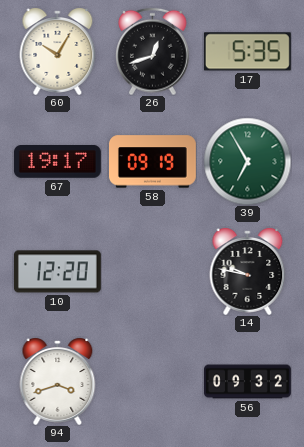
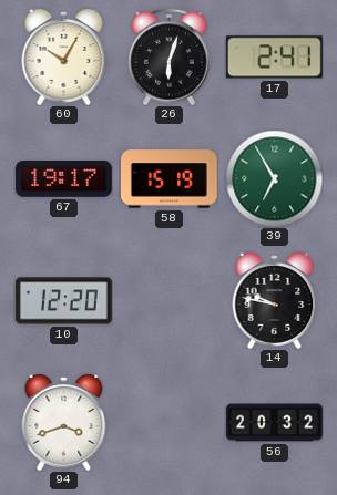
26: 12:42 -> 6:03 (170, 56)
17: 5:35 -> 2:41 (274, 58)
58: 09:19 -> 15:19 (170, 179)
56: 09:32 -> 20:32 (275, 423)
